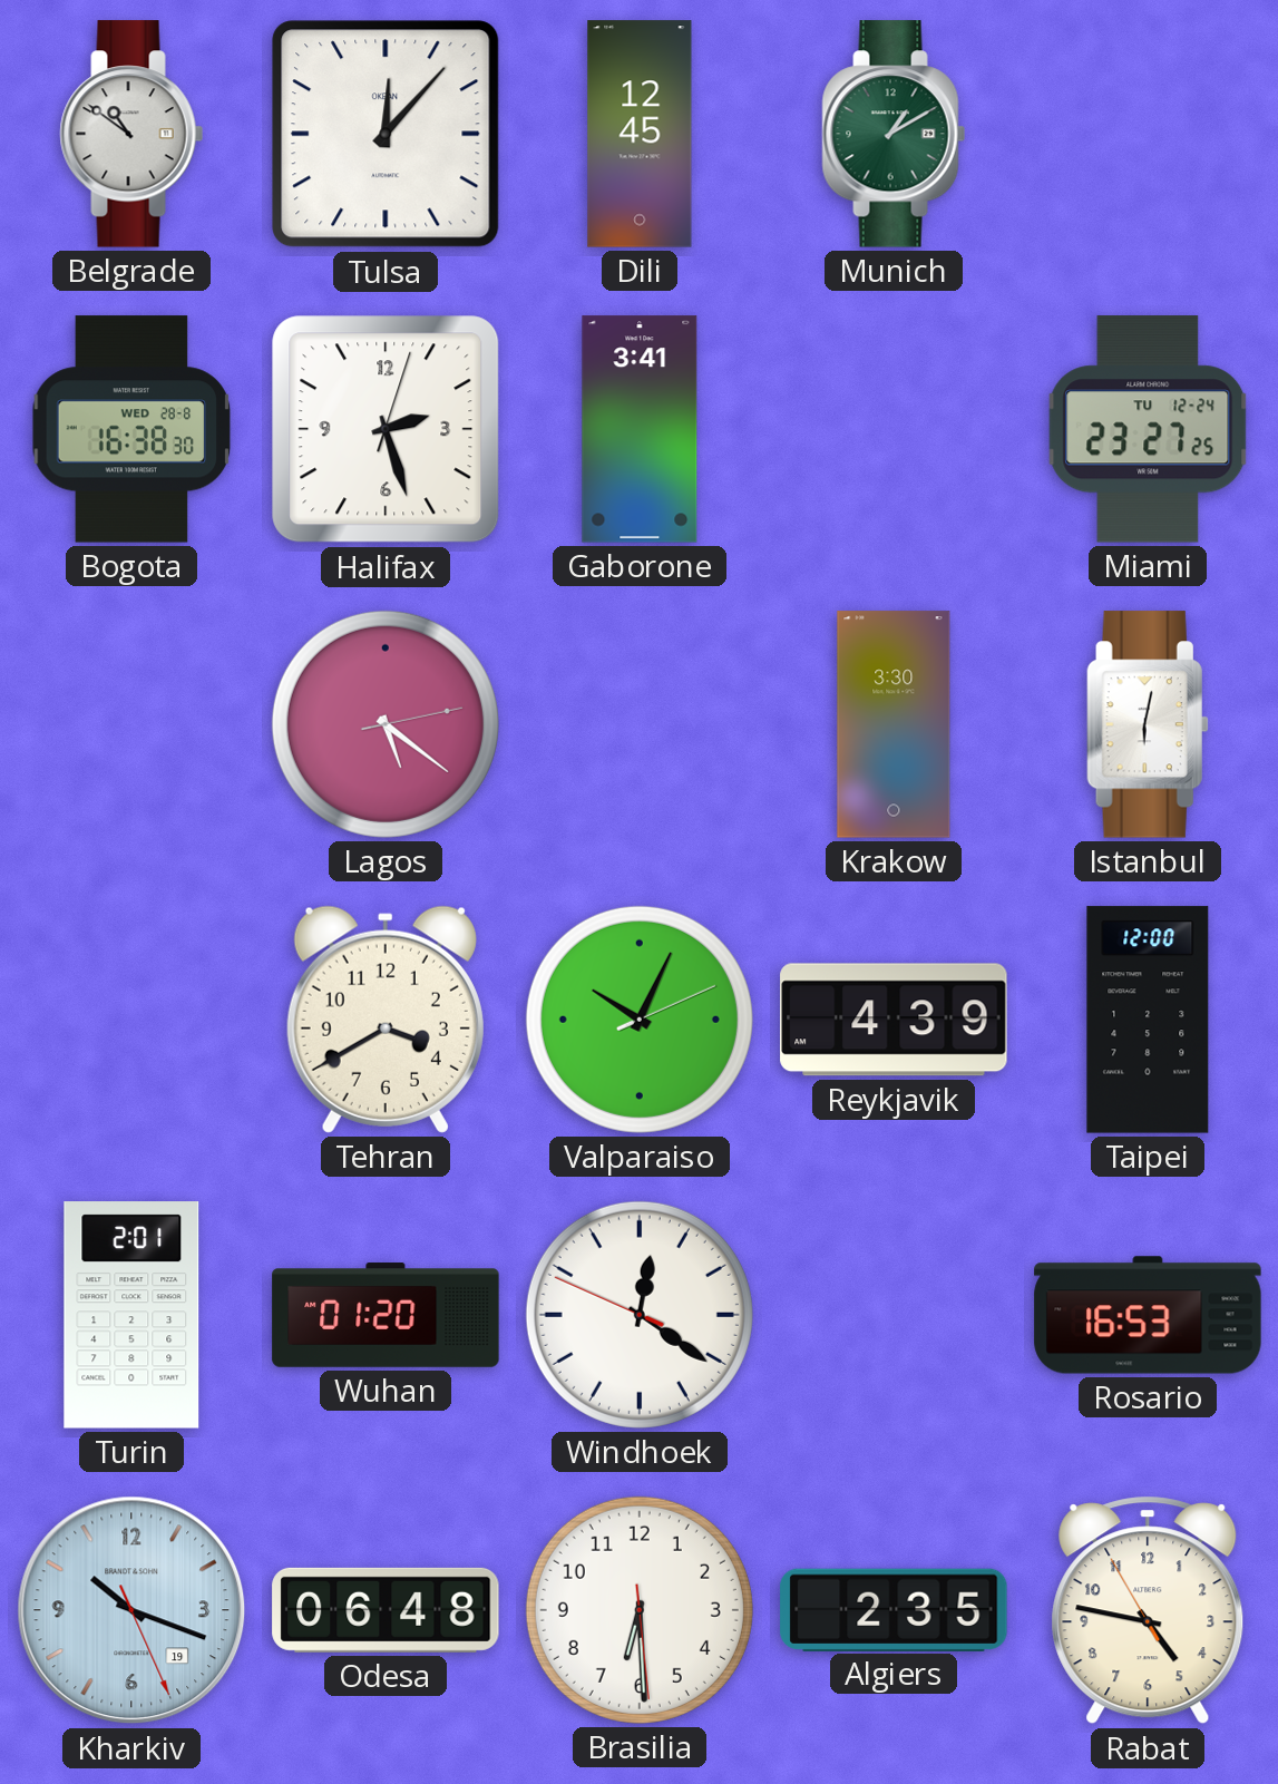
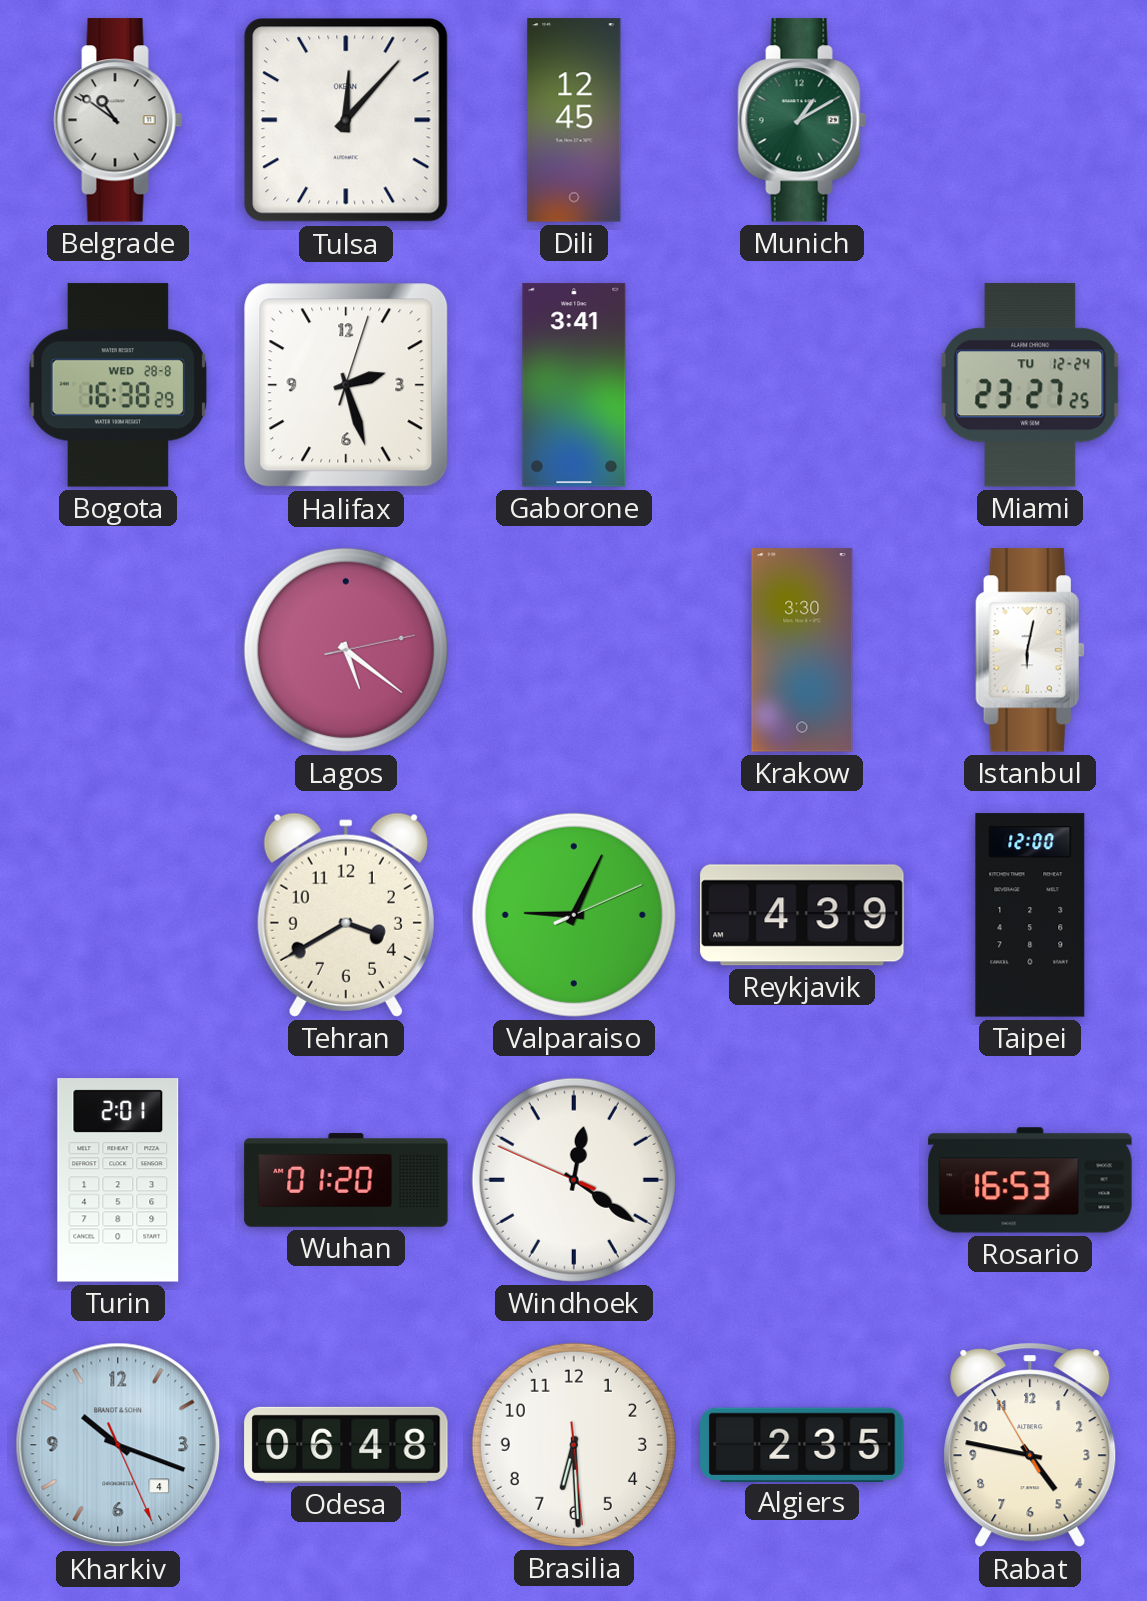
Bogota: 16:38:30 -> 16:38:29 (118, 385)
Valparaiso: 10:04 -> 9:04 (574, 915)
Kharkiv date: 19 -> 4 (118, 1445)
